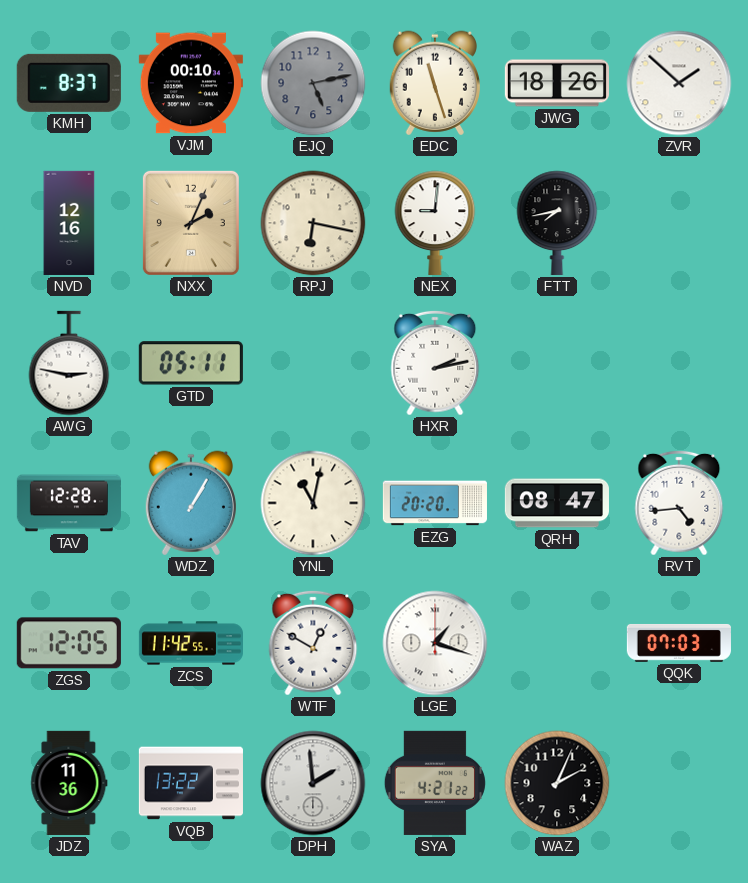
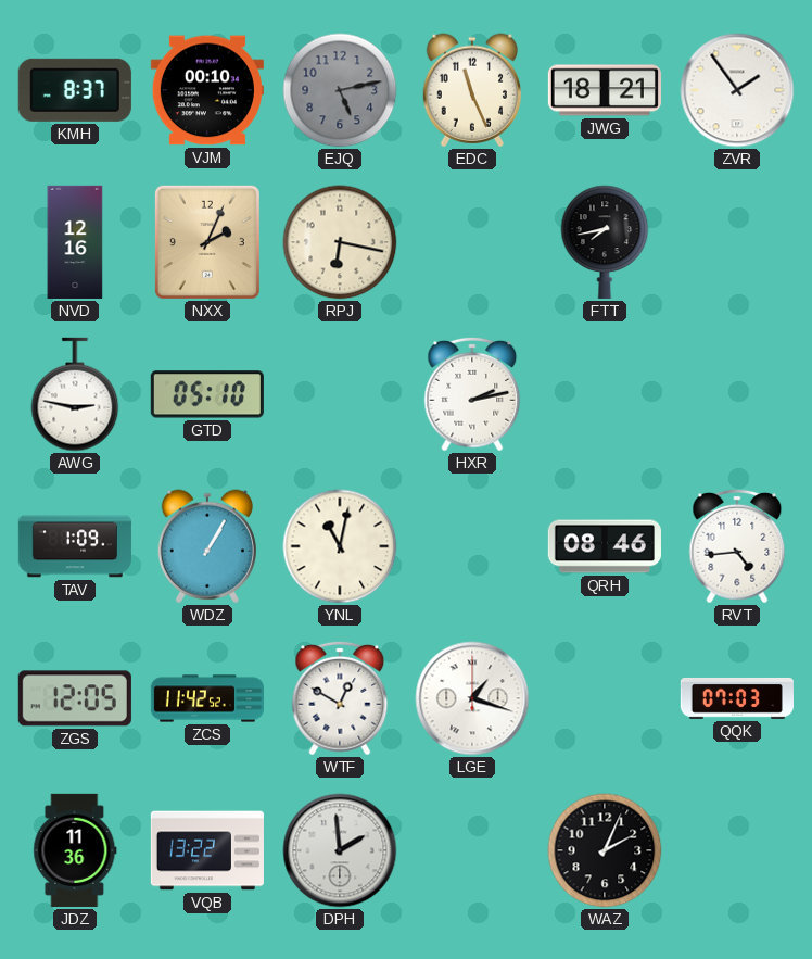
EDC: 11:27 -> 11:26 (472, 90)
JWG: 18:26 -> 18:21 (605, 90)
ZVR: 1:52 -> 1:54 (737, 90)
NEX: 9:01 -> none (435, 223)
GTD: 05:11 -> 05:10 (207, 394)
TAV: 12:28 -> 1:09 (74, 546)
EZG: 20:20 -> none (435, 503)
QRH: 08:47 -> 08:46 (605, 546)
ZCS: 11:42:55 -> 11:42:52 (206, 698)
SYA: 4:21 -> none (435, 783)
